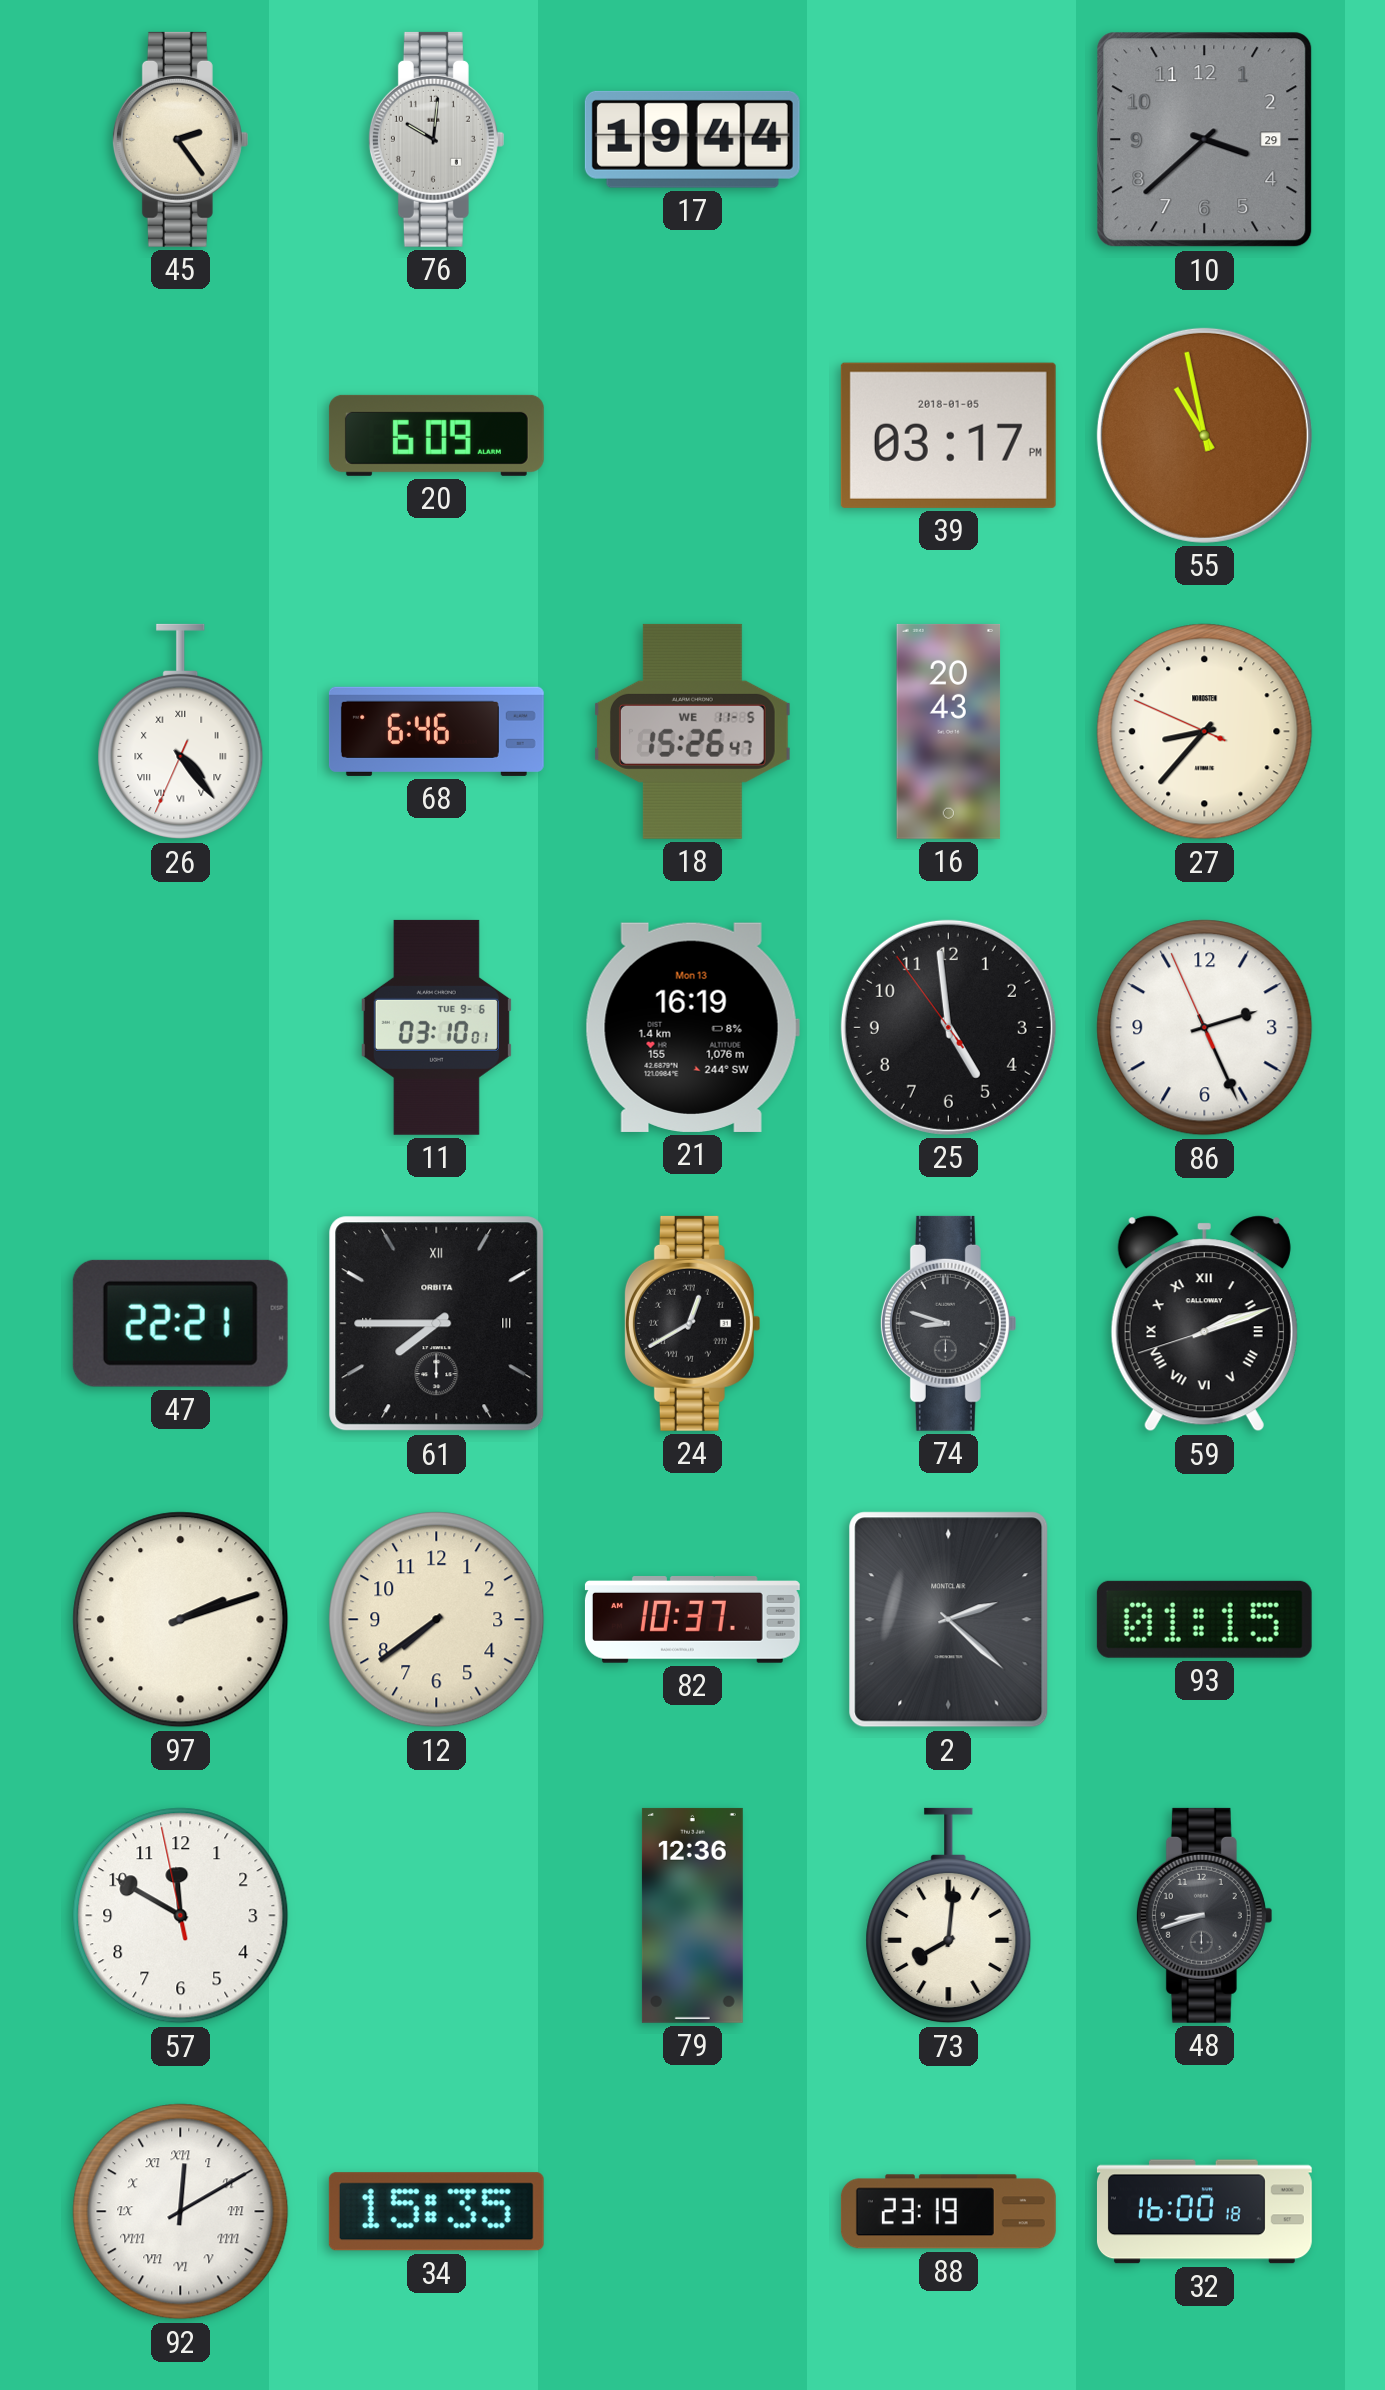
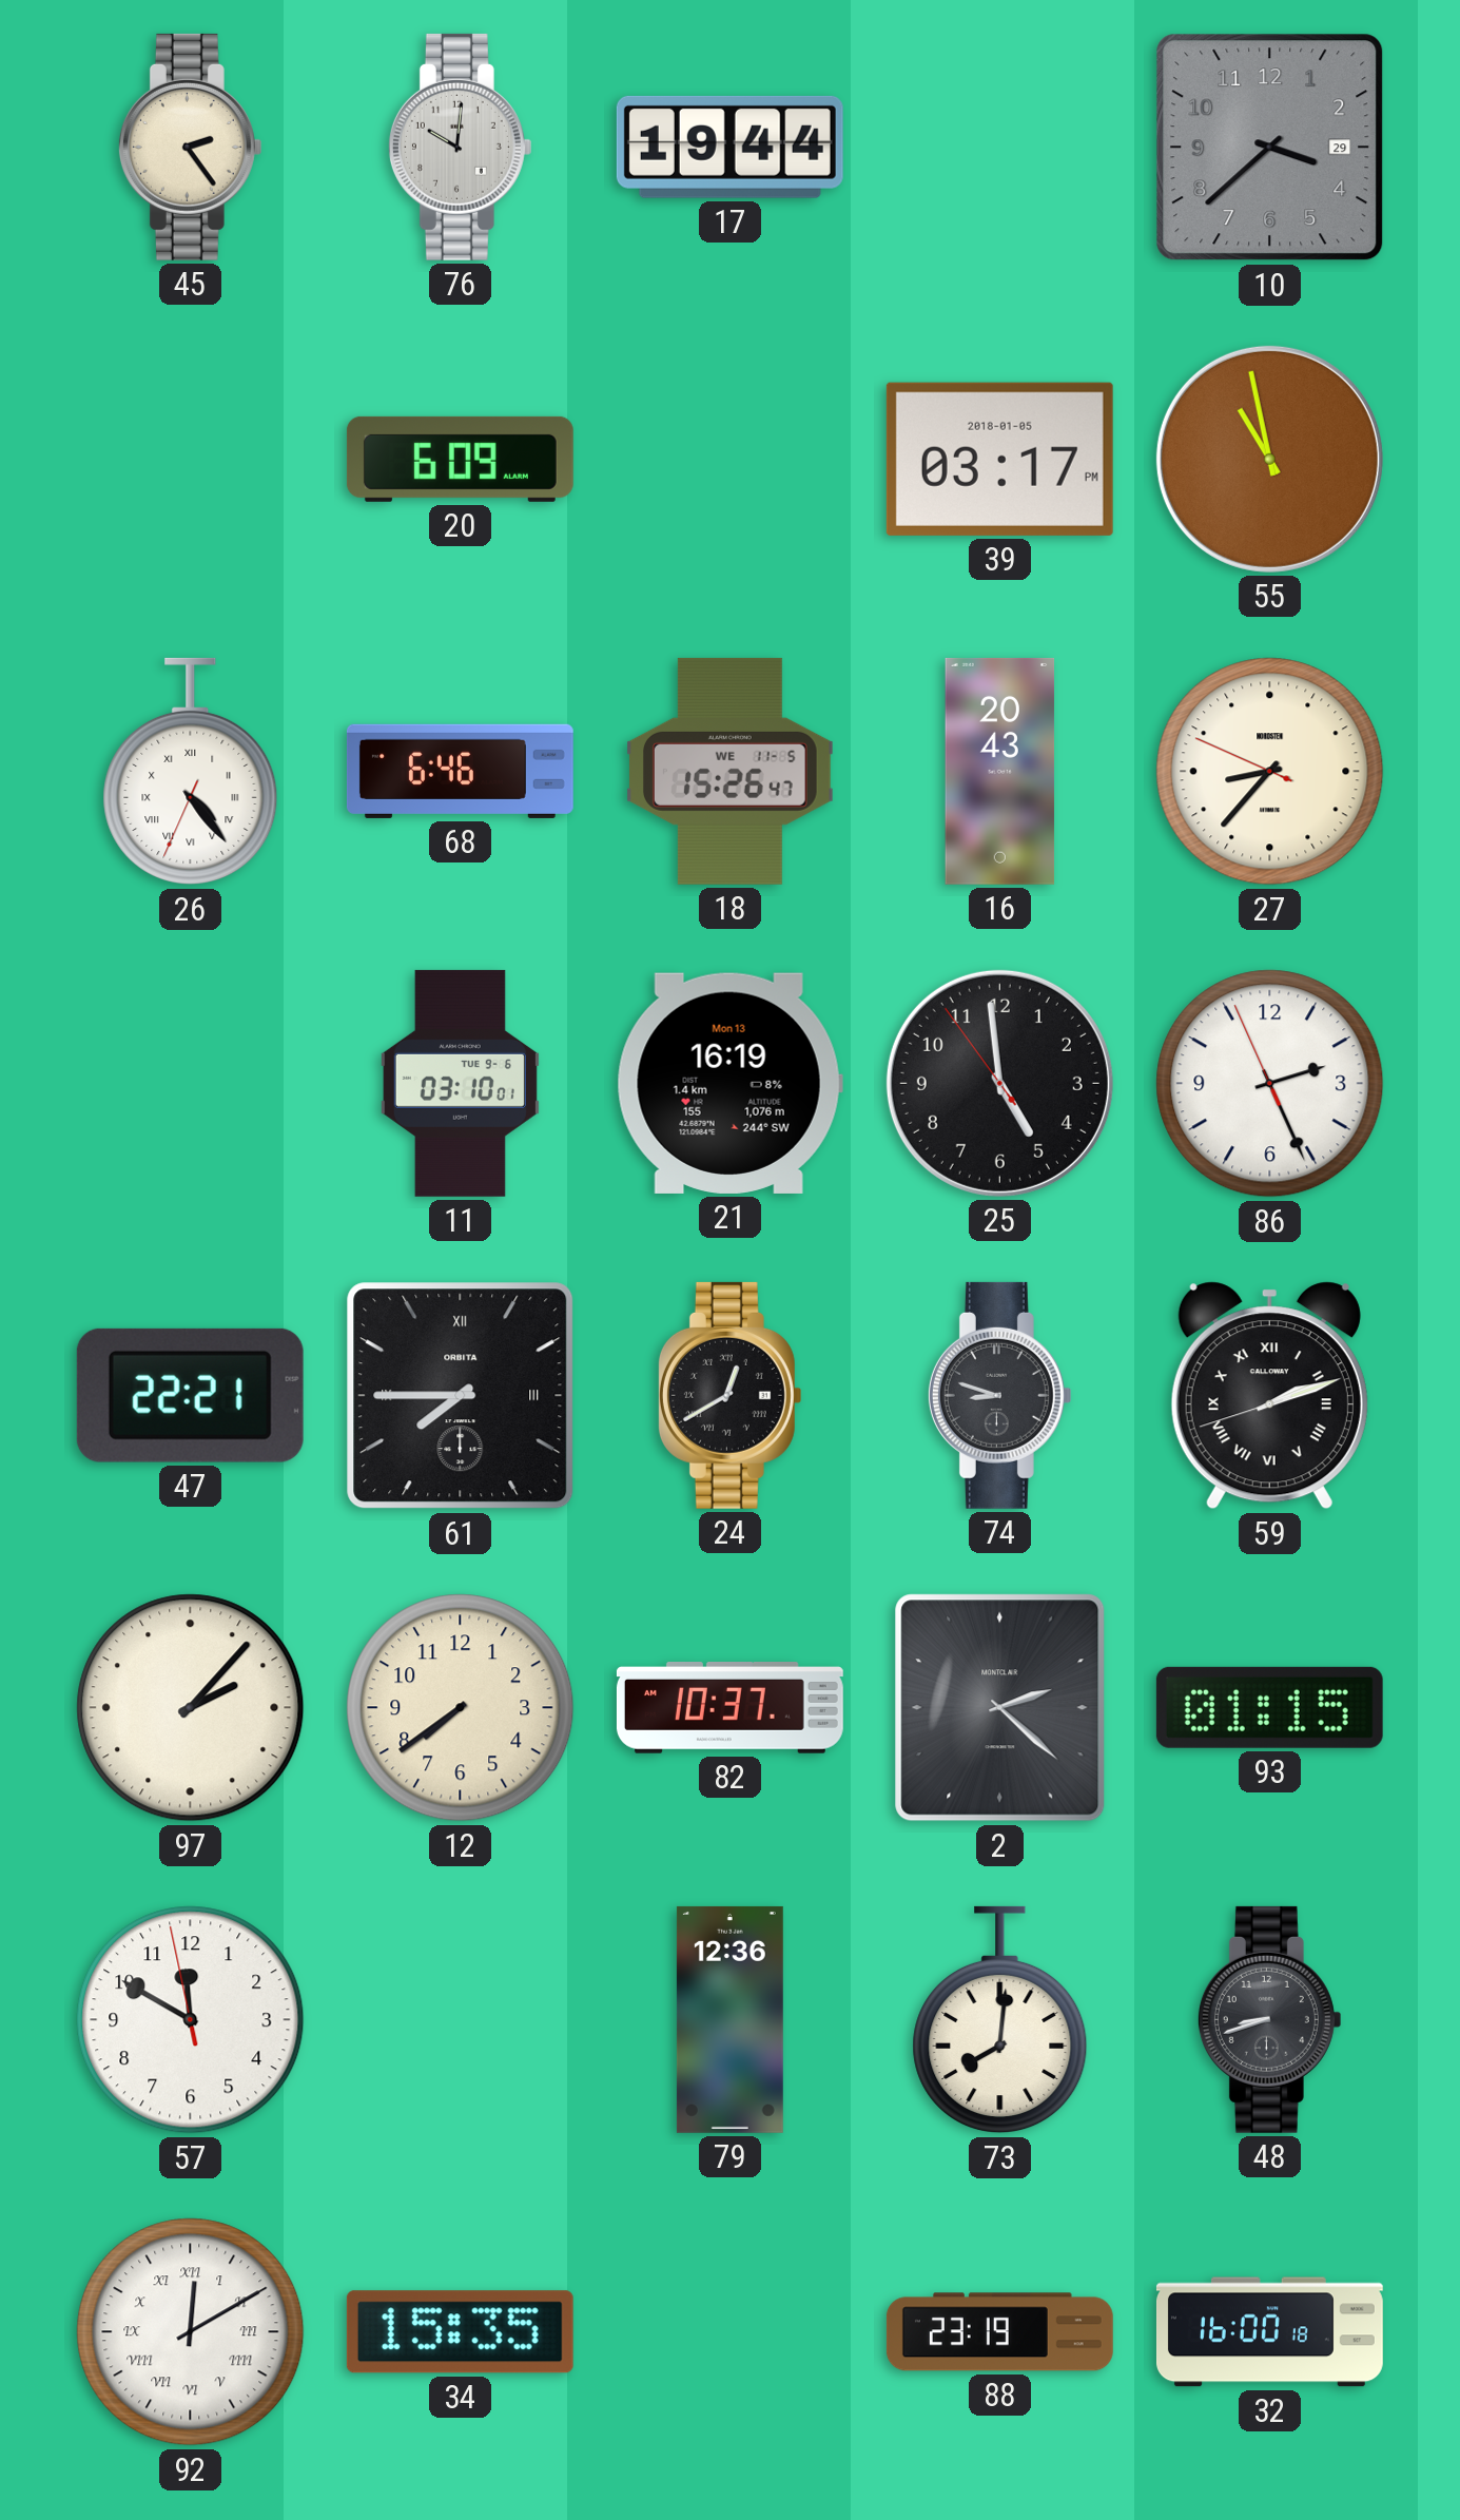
97: 2:12 -> 2:07 (191, 1708)
